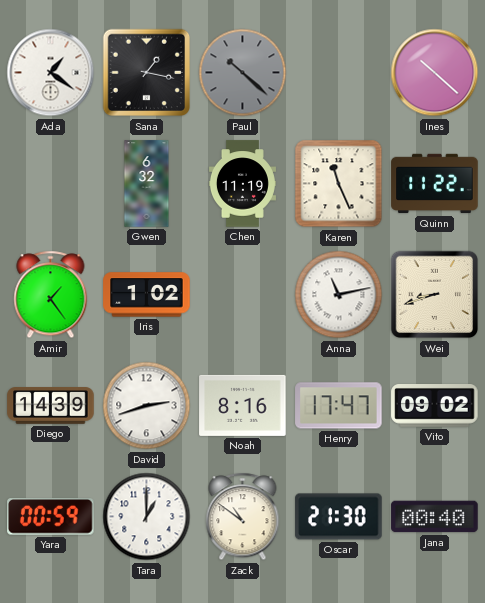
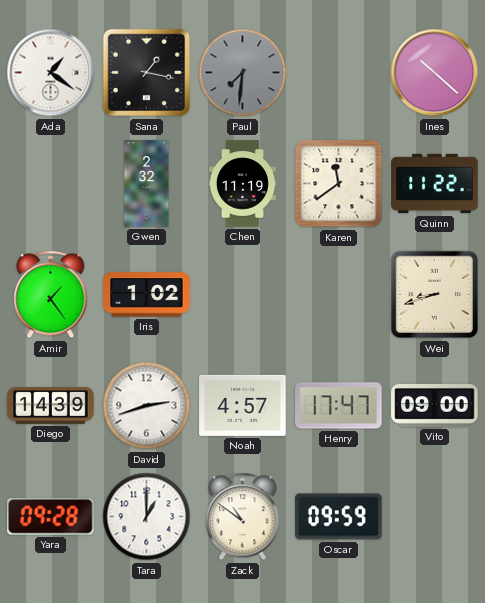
Paul: 10:22 -> 7:31 (243, 73)
Gwen: 6:32 -> 2:32 (147, 184)
Karen: 11:26 -> 11:39 (339, 184)
Anna: 11:13 -> none (339, 295)
Noah: 8:16 -> 4:57 (243, 405)
Vito: 09:02 -> 09:00 (435, 406)
Yara: 00:59 -> 09:28 (51, 517)
Oscar: 21:30 -> 09:59 (339, 517)
Jana: 00:40 -> none (435, 517)
